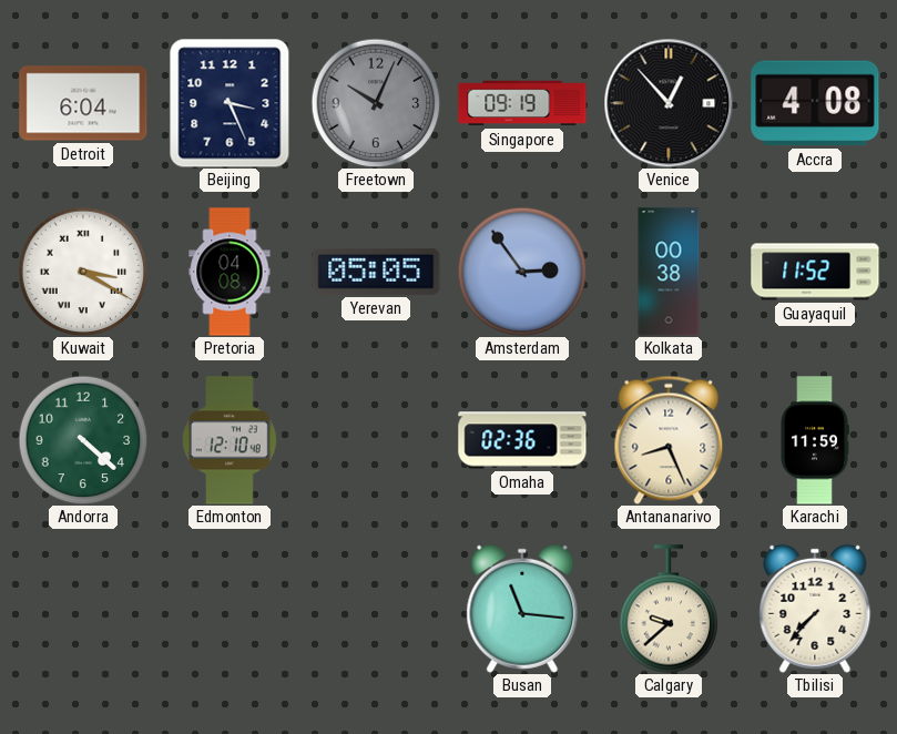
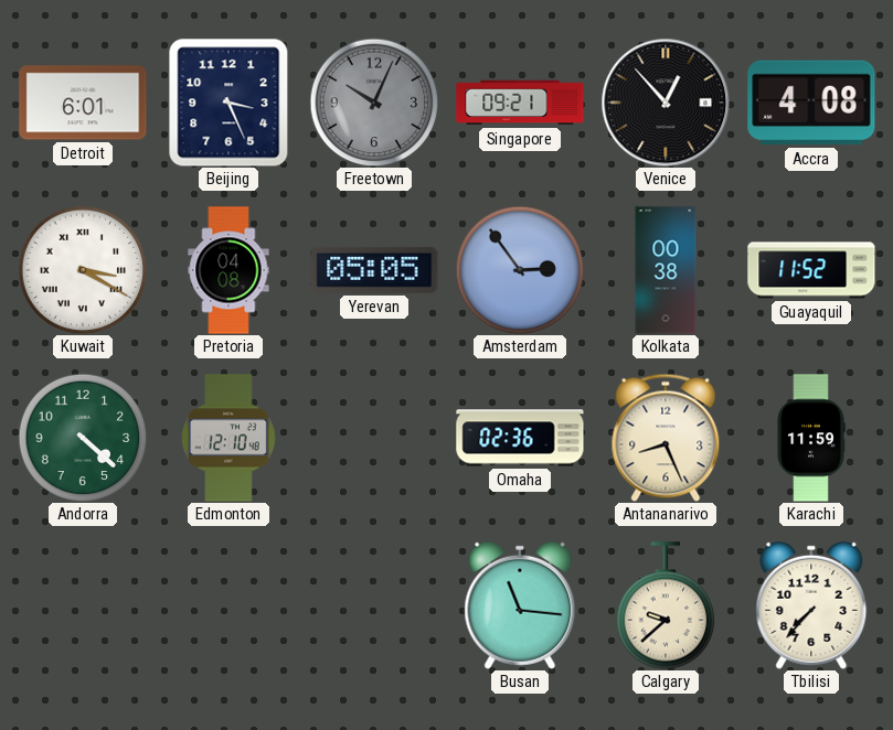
Detroit: 6:04 -> 6:01 (83, 103)
Singapore: 09:19 -> 09:21 (520, 103)
